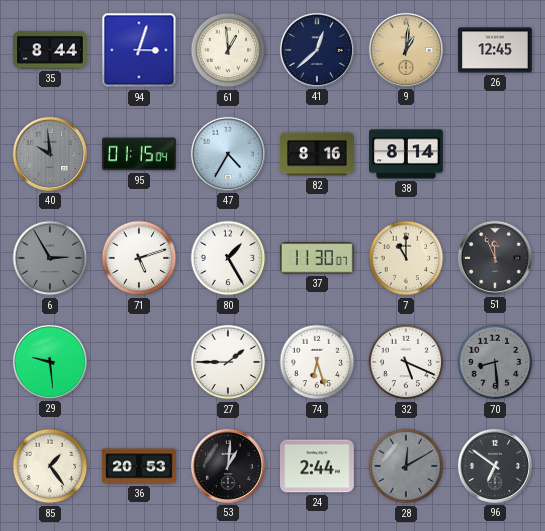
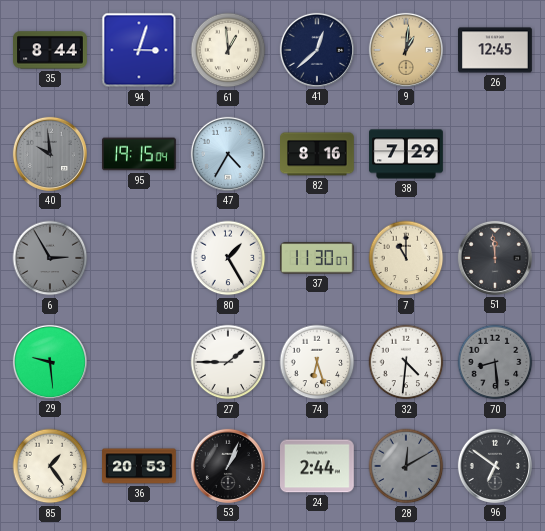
95: 01:15 -> 19:15 (140, 154)
38: 8:14 -> 7:29 (407, 154)
71: 5:12 -> none (139, 258)
51: 11:56 -> 11:59 (495, 258)
32: 5:19 -> 4:31 (406, 362)
53: 1:01 -> 1:04 (228, 466)
